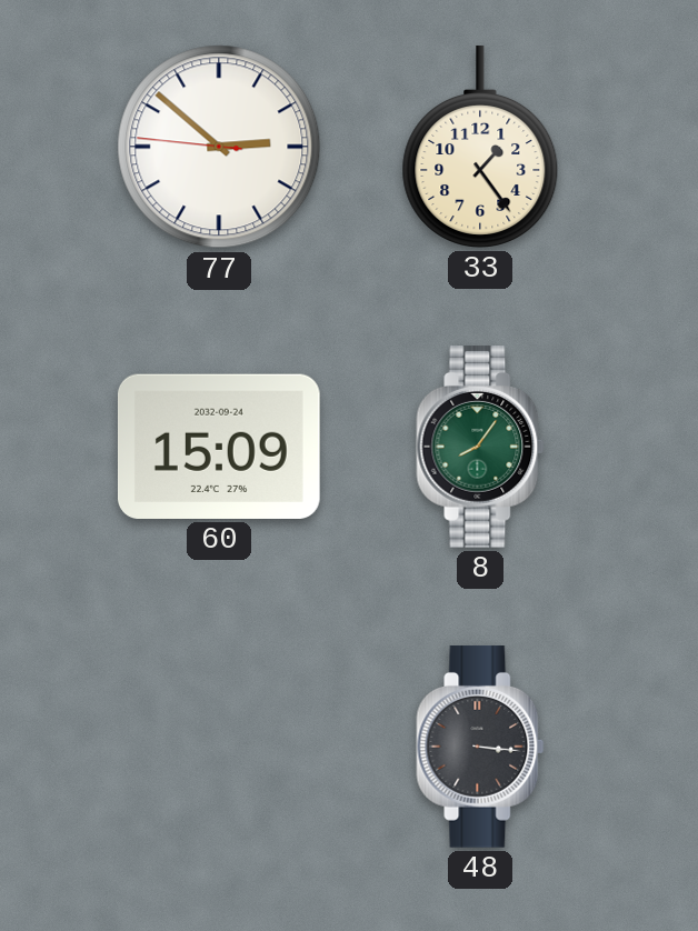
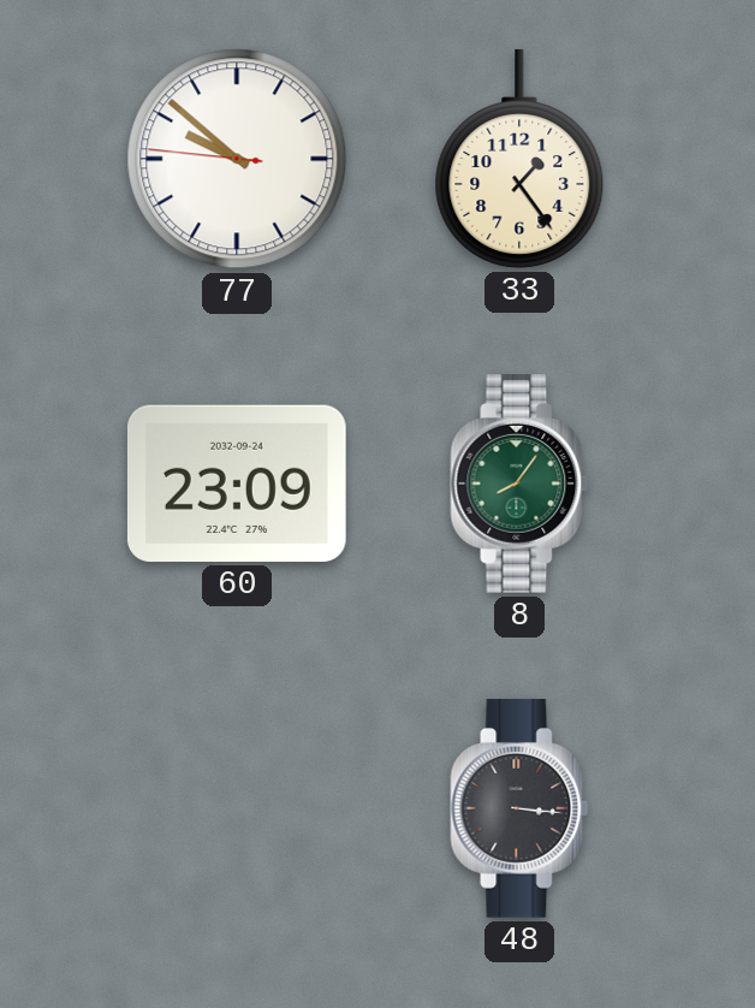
77: 2:51 -> 9:51 (237, 159)
60: 15:09 -> 23:09 (237, 484)
